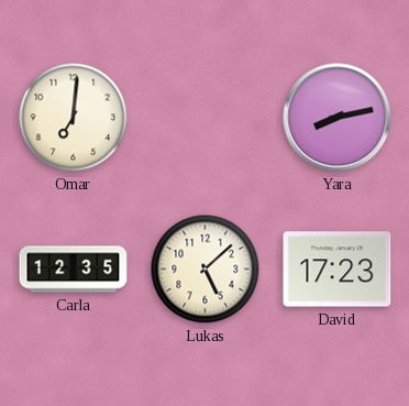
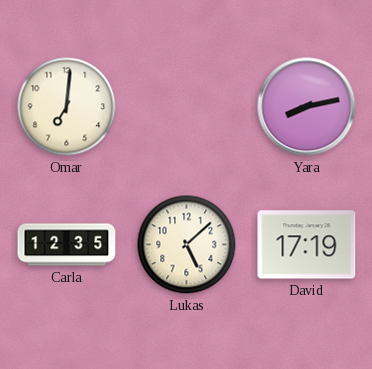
David: 17:23 -> 17:19 (307, 245)
